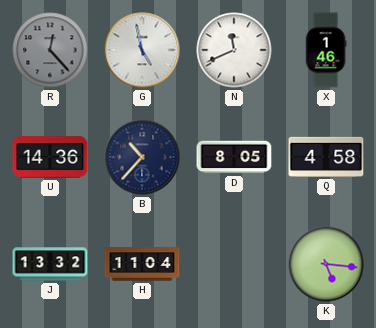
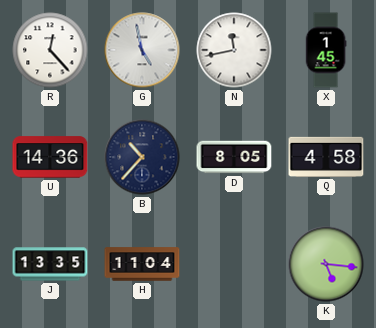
R dial: grey -> white (50, 50)
N: 11:41 -> 11:43 (234, 50)
X: 1:46 -> 1:45 (326, 50)
J: 13:32 -> 13:35 (50, 264)
